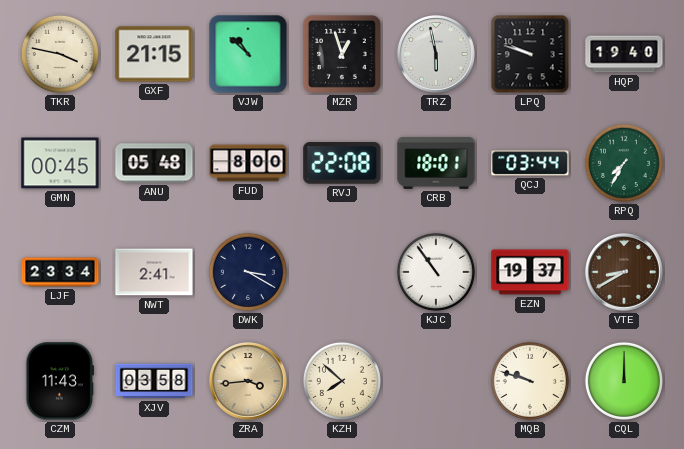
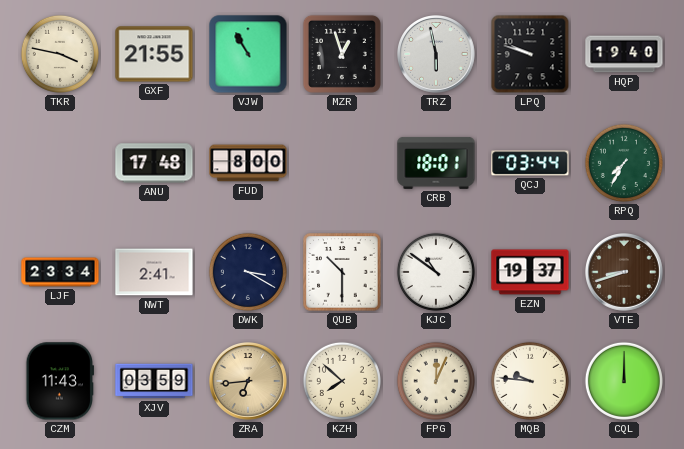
GXF: 21:15 -> 21:55 (154, 54)
VJW: 10:52 -> 10:55 (248, 54)
GMN: 00:45 -> none (60, 163)
ANU: 05:48 -> 17:48 (154, 163)
RVJ: 22:08 -> none (342, 163)
QUB: none -> 10:30 (342, 272)
KJC: 10:54 -> 10:51 (436, 272)
VTE: 8:40 -> 8:42 (625, 273)
XJV: 03:58 -> 03:59 (154, 381)
ZRA: 3:44 -> 6:44 (249, 382)
FPG: none -> 12:04 (436, 381)
MQB: 9:48 -> 9:46 (530, 381)
